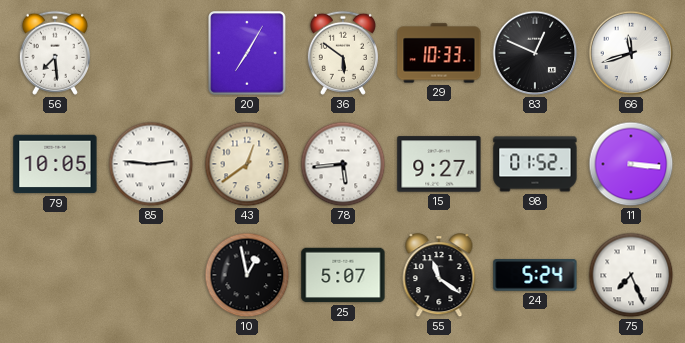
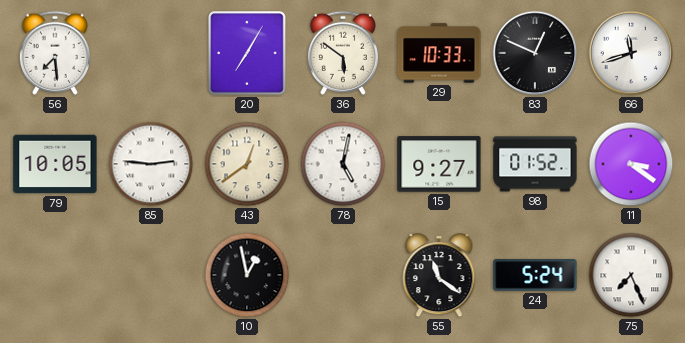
78: 5:44 -> 5:02 (343, 164)
11: 3:16 -> 3:21 (631, 164)
25: 5:07 -> none (343, 275)
